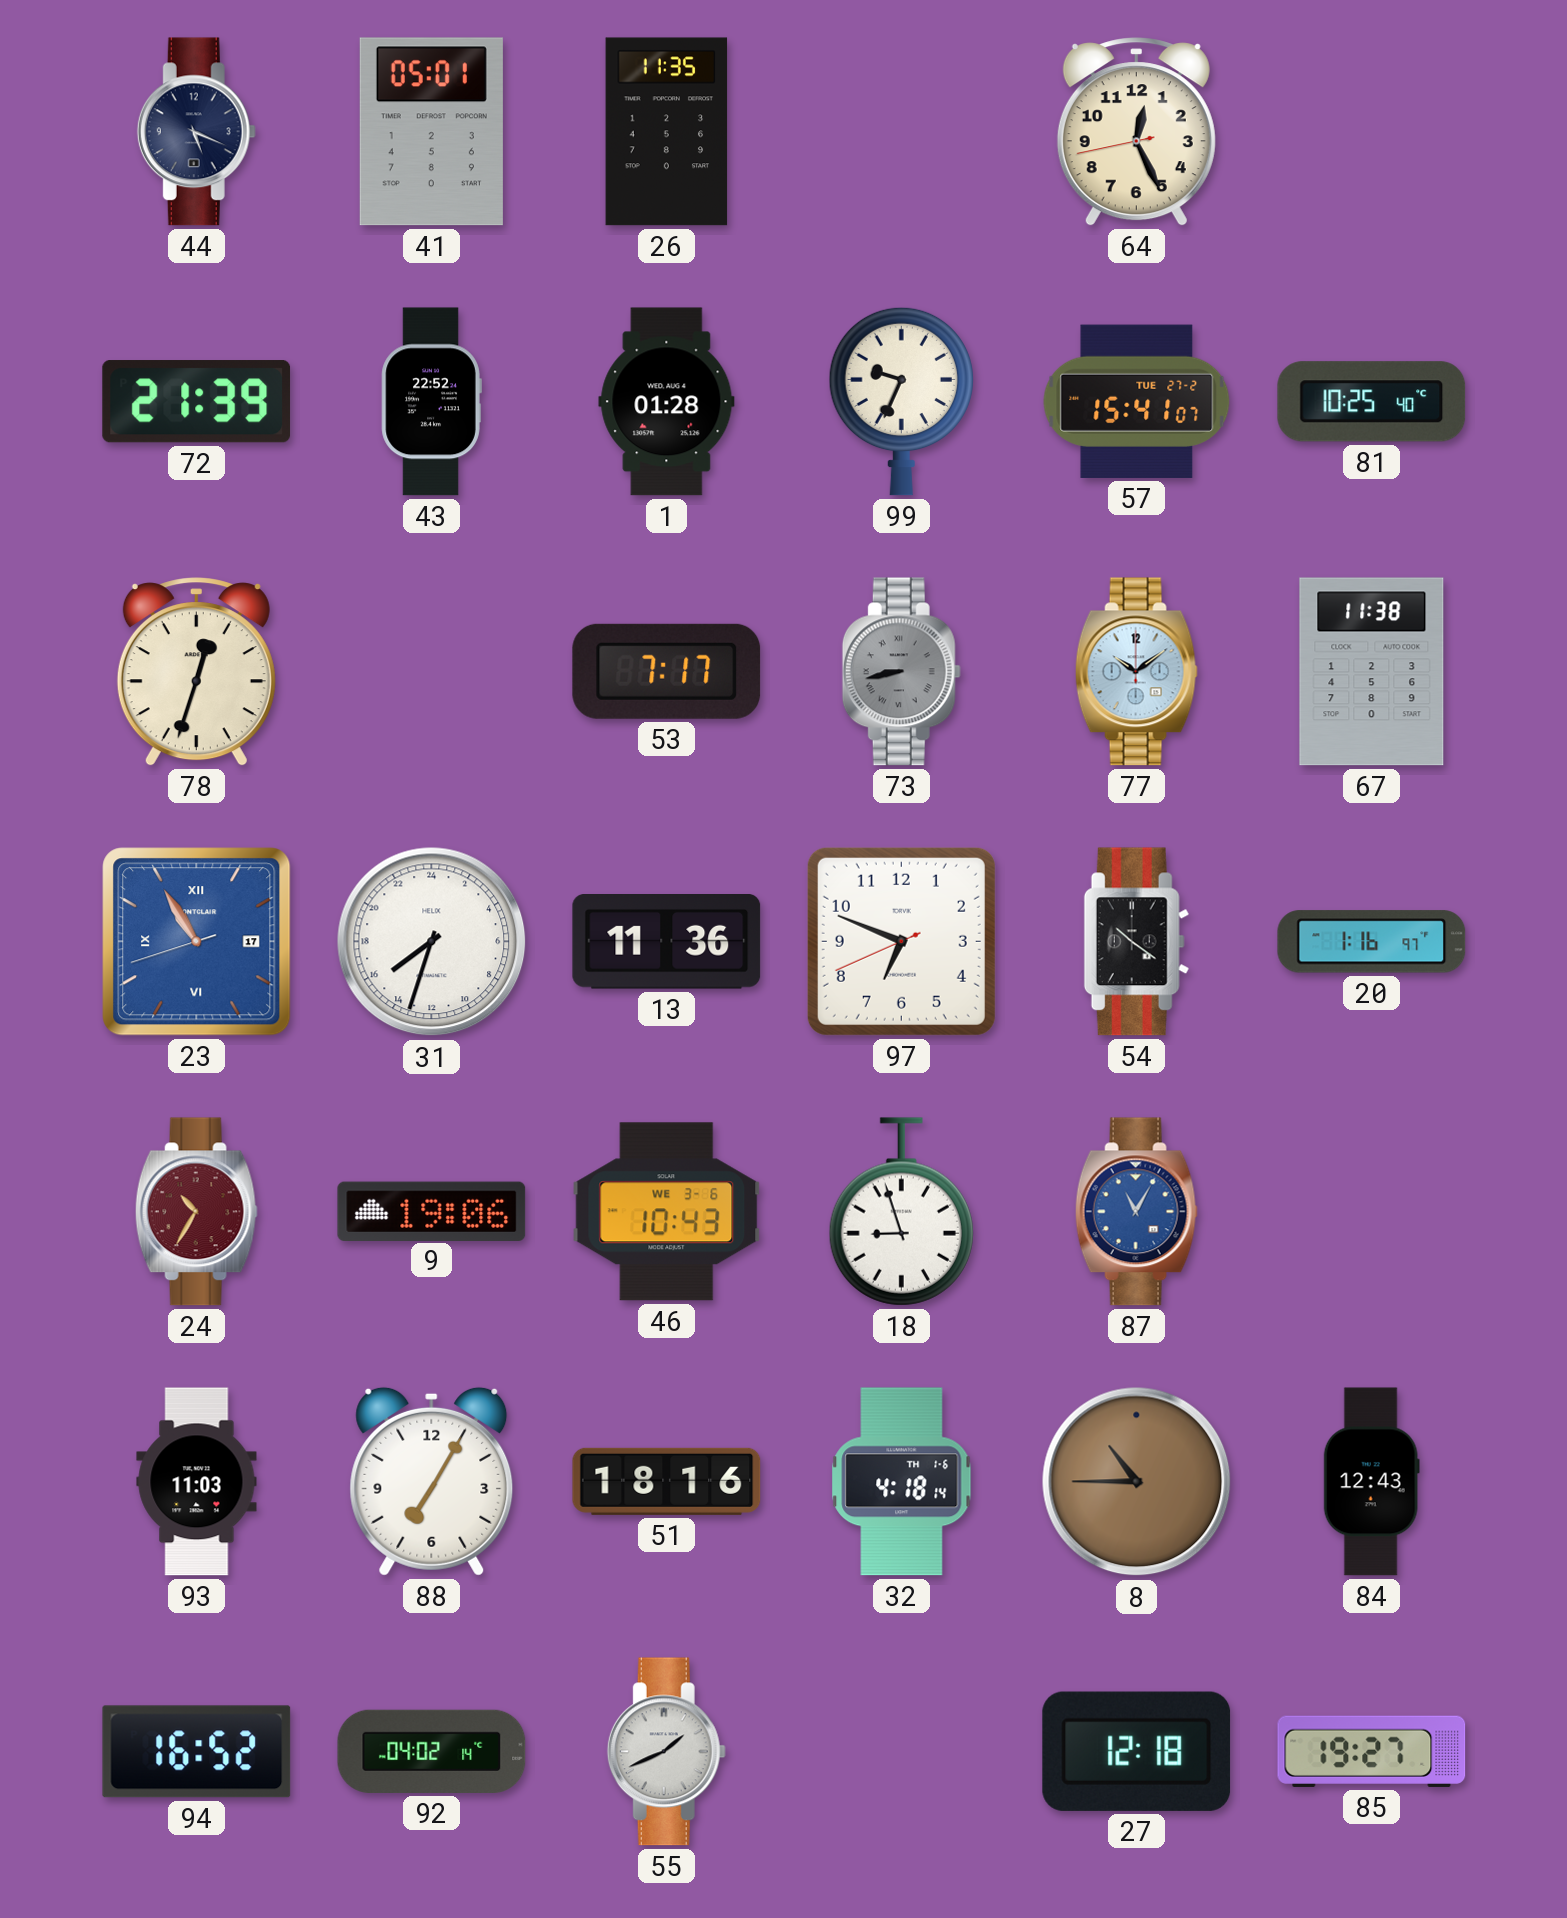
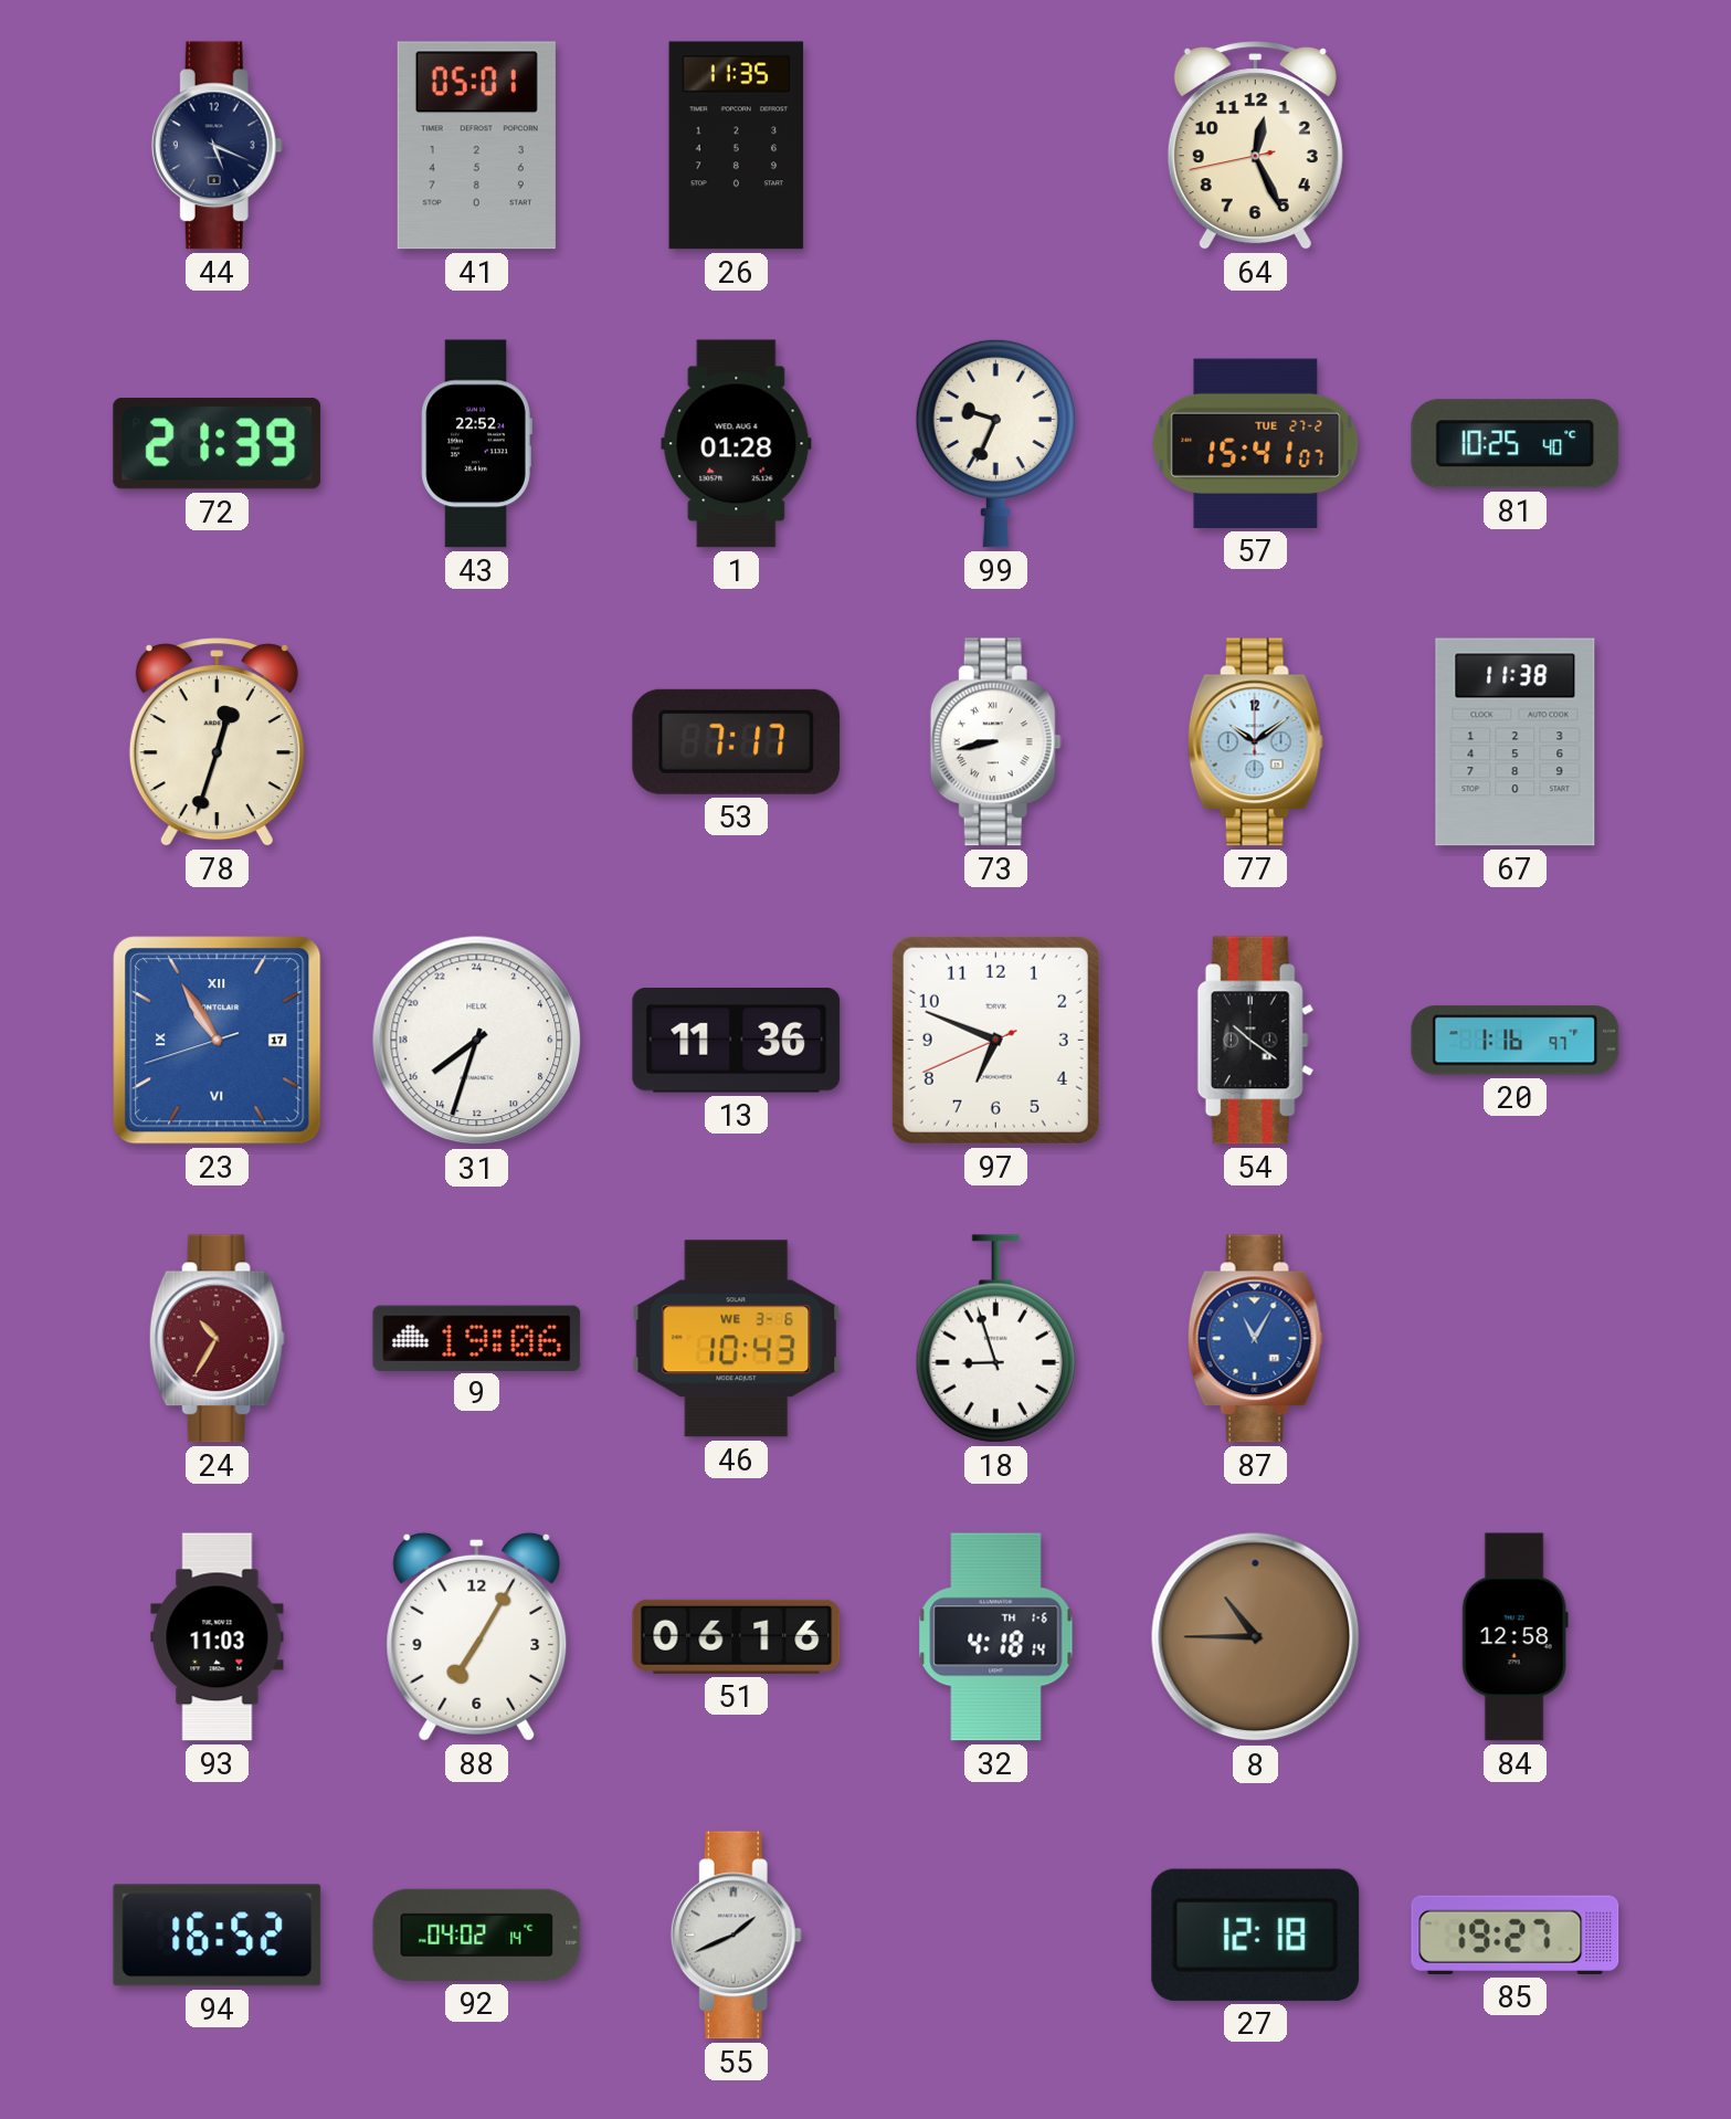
73 dial: grey -> white (995, 742)
51: 18:16 -> 06:16 (737, 1636)
84: 12:43 -> 12:58 (1514, 1637)
